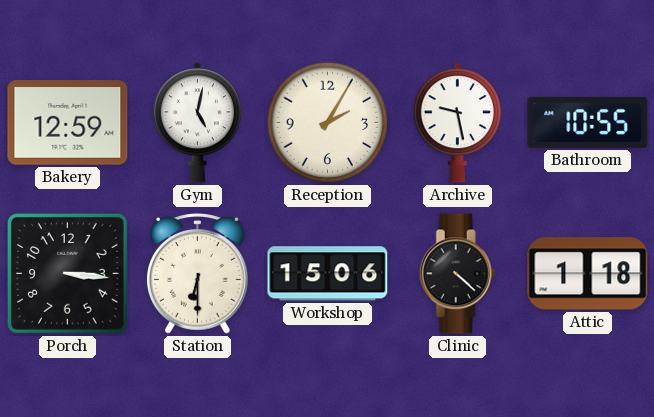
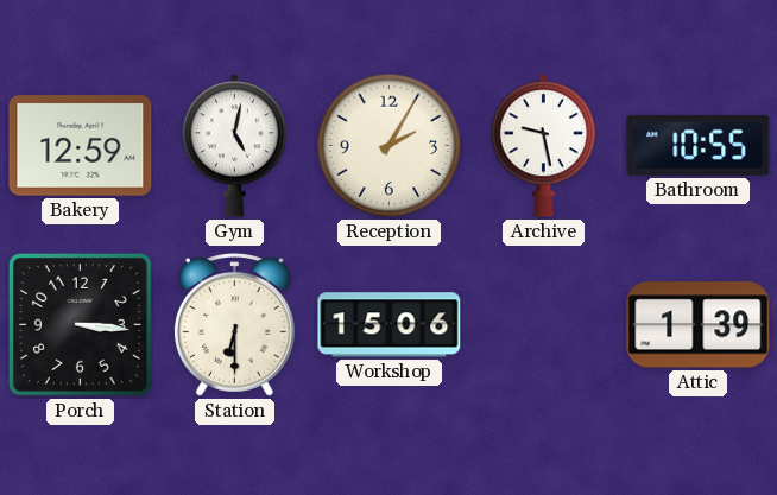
Clinic: 4:22 -> none (457, 274)
Attic: 1:18 -> 1:39 (699, 325)
